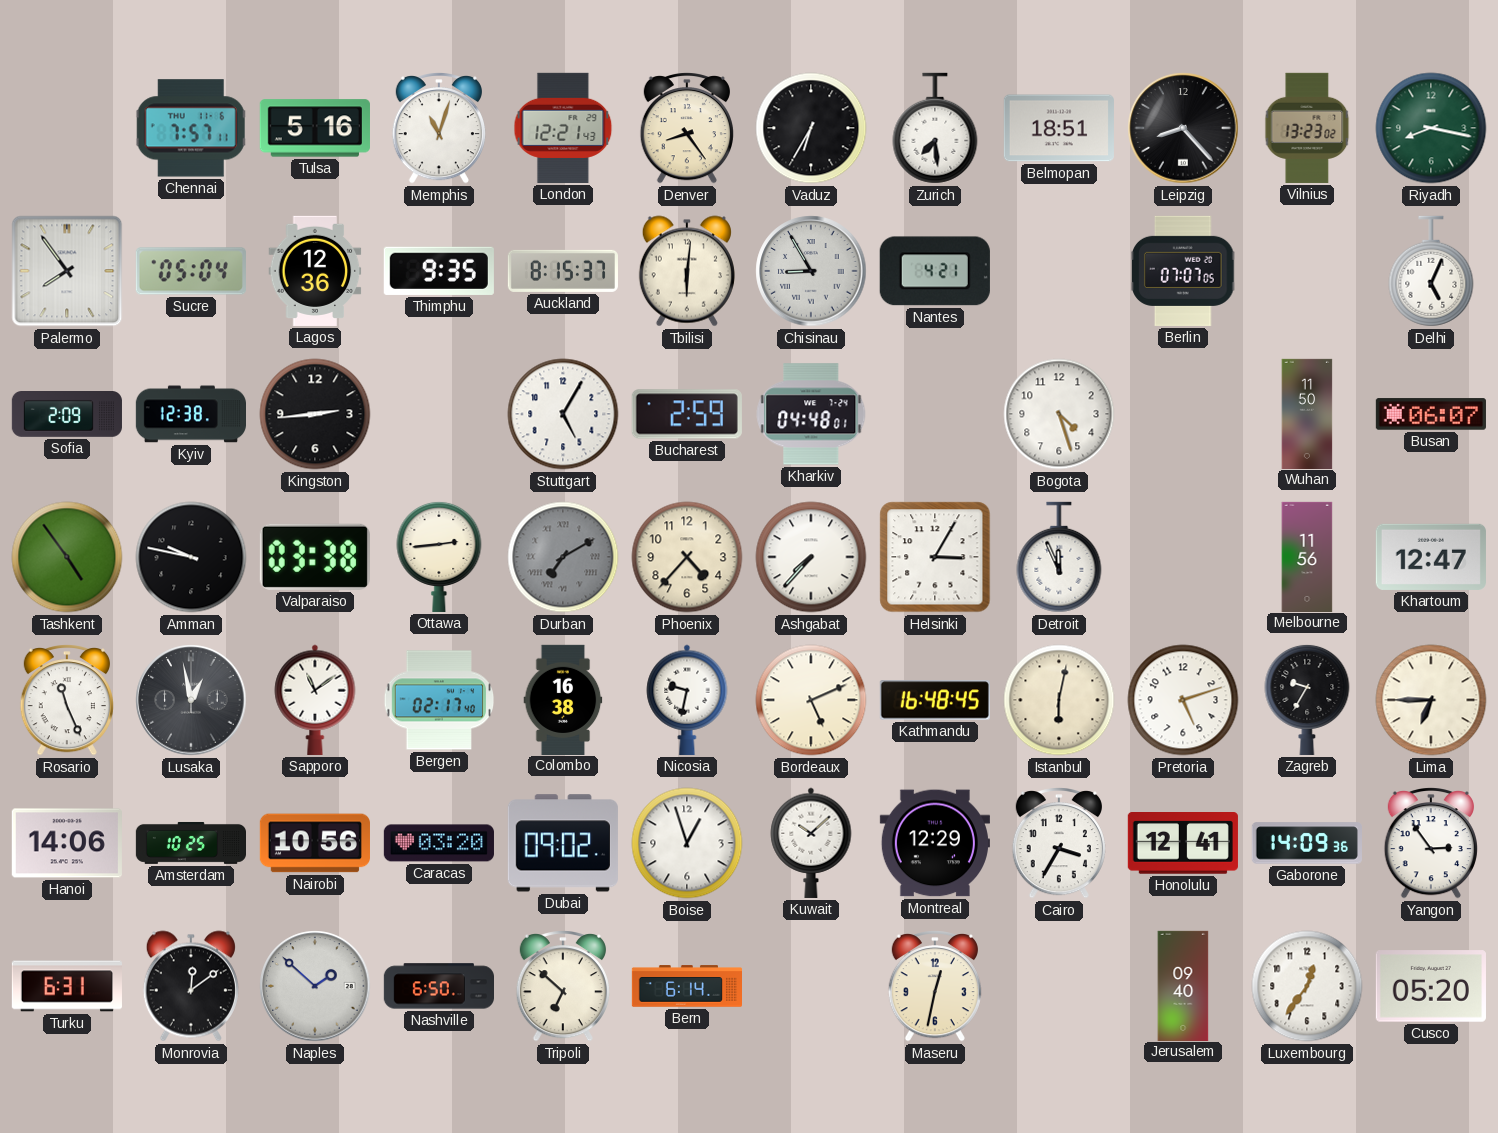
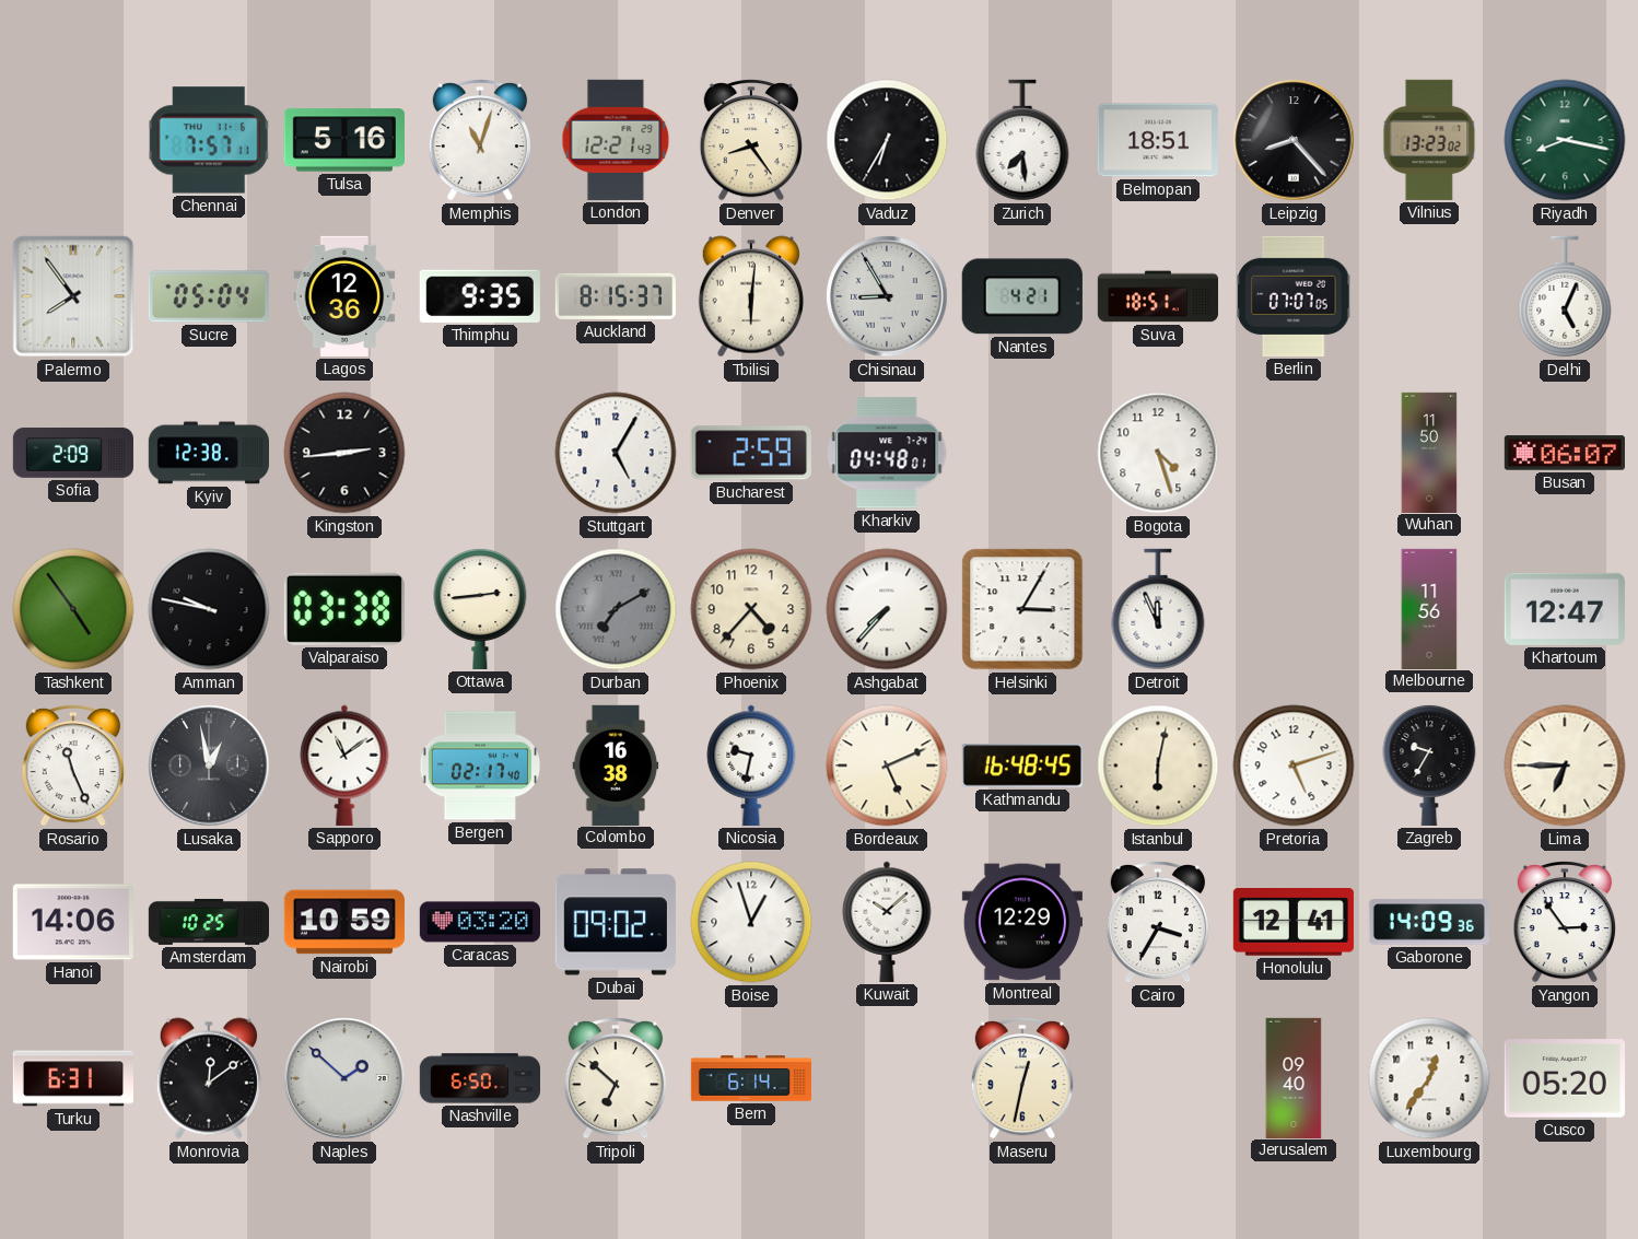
Suva: none -> 18:51 (1157, 296)
Nairobi: 10:56 -> 10:59 (344, 922)
